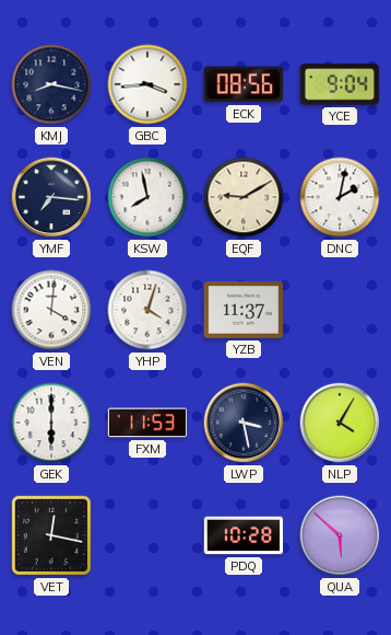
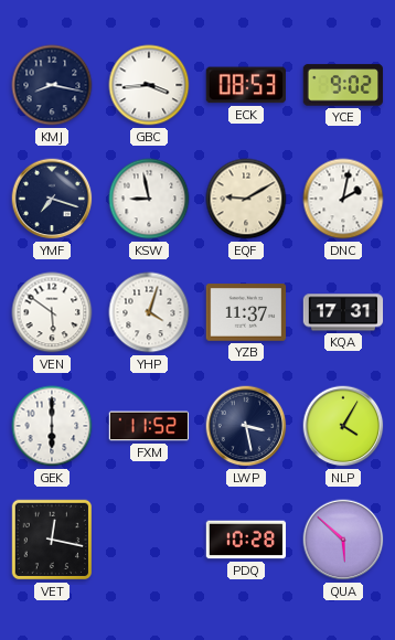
ECK: 08:56 -> 08:53 (245, 85)
YCE: 9:04 -> 9:02 (343, 85)
YMF: 7:16 -> 7:18 (52, 199)
KSW: 7:58 -> 8:58 (149, 199)
VEN: 4:01 -> 5:51 (52, 312)
KQA: none -> 17:31 (343, 312)
FXM: 11:53 -> 11:52 (149, 426)
